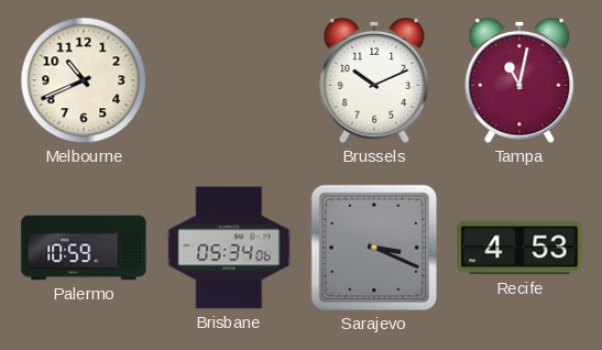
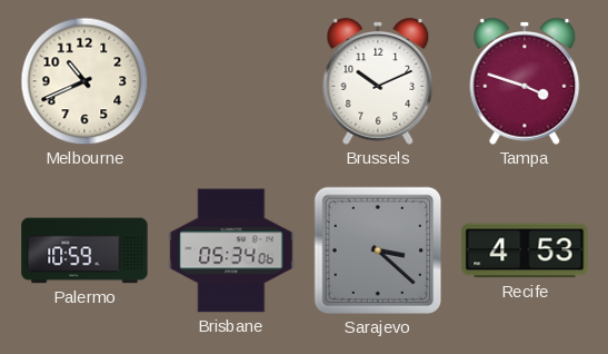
Tampa: 11:02 -> 3:48 (525, 82)
Sarajevo: 3:19 -> 3:22 (378, 250)
